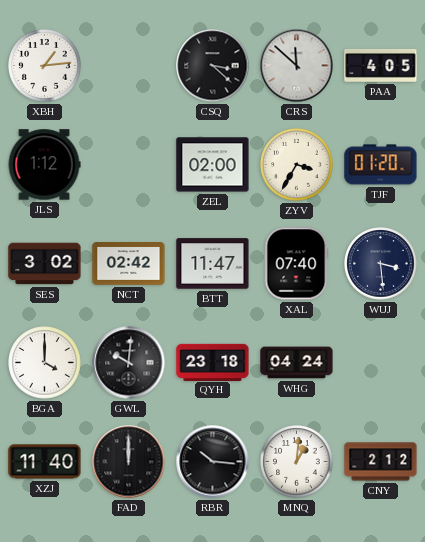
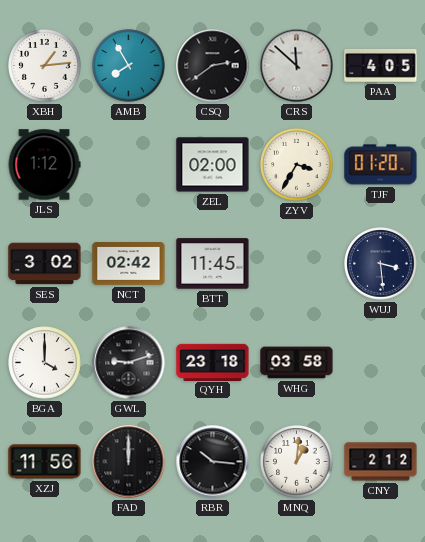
AMB: none -> 7:55 (129, 66)
CSQ: 3:22 -> 2:39 (213, 66)
BTT: 11:47 -> 11:45 (213, 264)
XAL: 07:40 -> none (296, 264)
GWL: 10:01 -> 9:12 (129, 363)
WHG: 04:24 -> 03:58 (297, 363)
XZJ: 11:40 -> 11:56 (45, 462)
